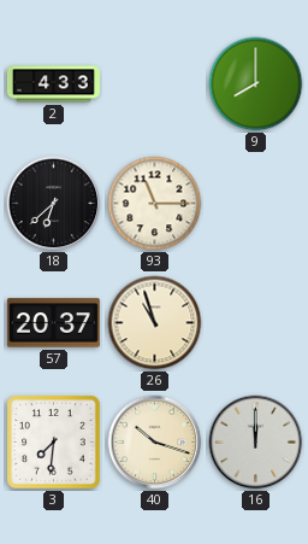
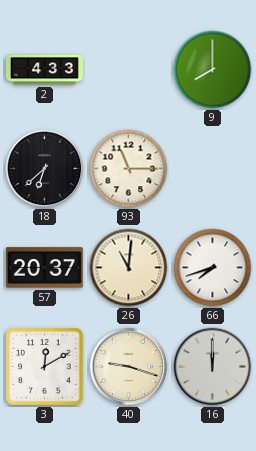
26: 10:57 -> 11:01 (129, 268)
66: none -> 7:42 (213, 268)
3: 7:31 -> 12:10 (45, 367)
40: 10:18 -> 9:18 (129, 367)
